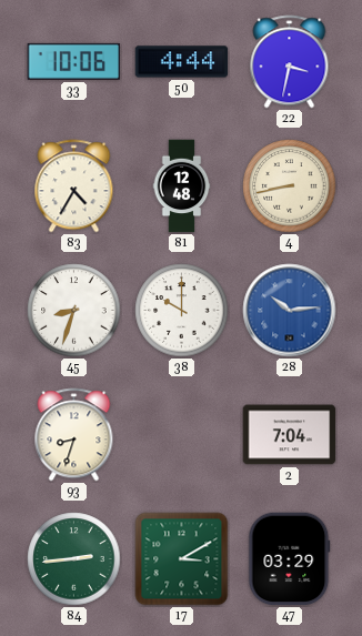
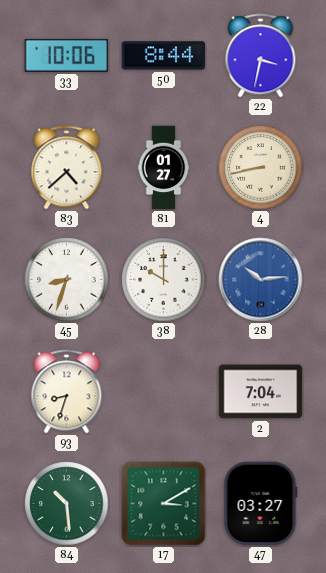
50: 4:44 -> 8:44 (164, 56)
83: 4:35 -> 4:38 (67, 168)
81: 12:48 -> 01:27 (164, 168)
84: 2:44 -> 10:29 (67, 504)
47: 03:29 -> 03:27 (261, 504)
